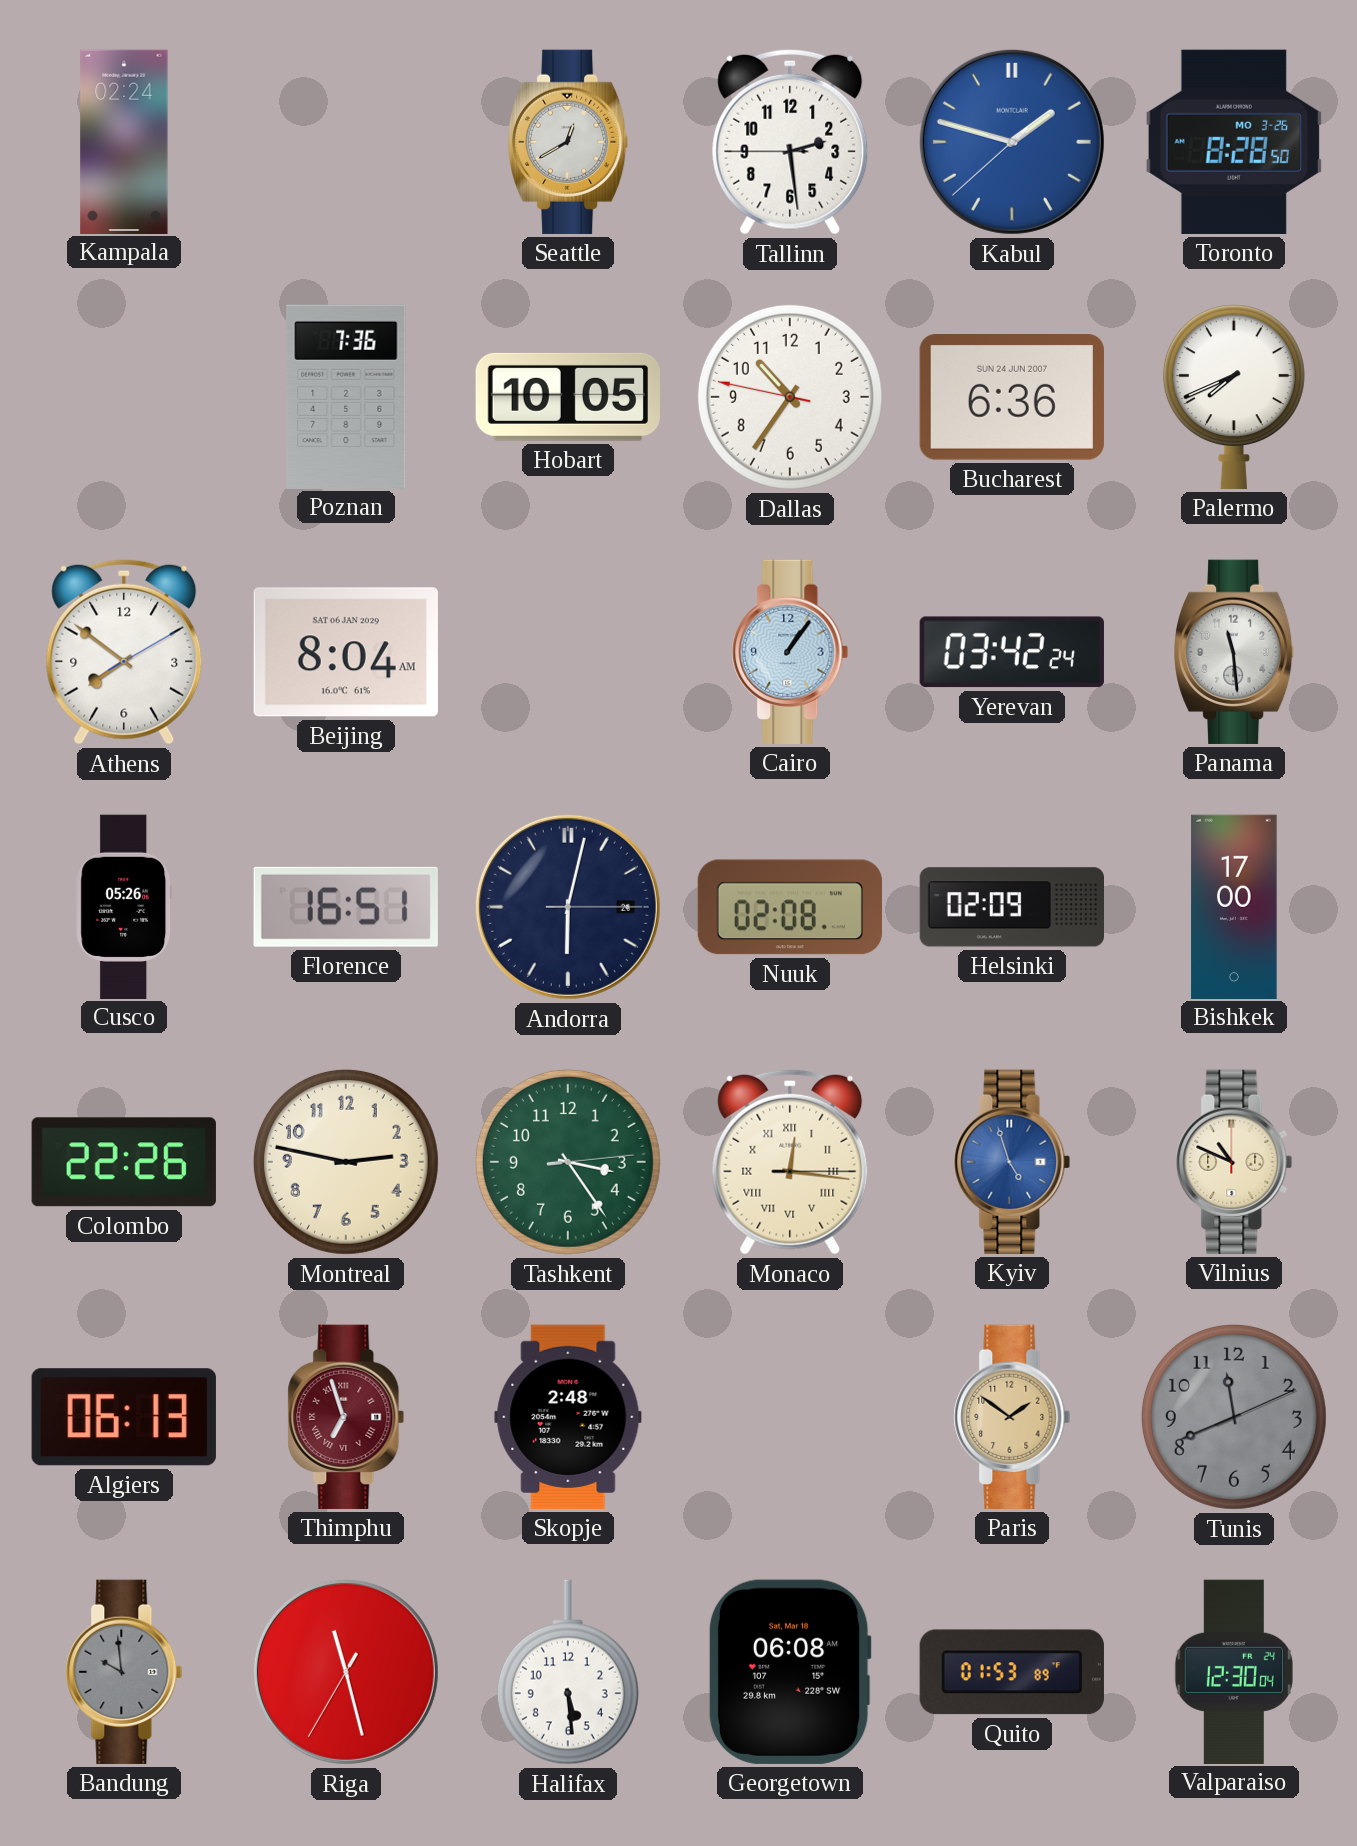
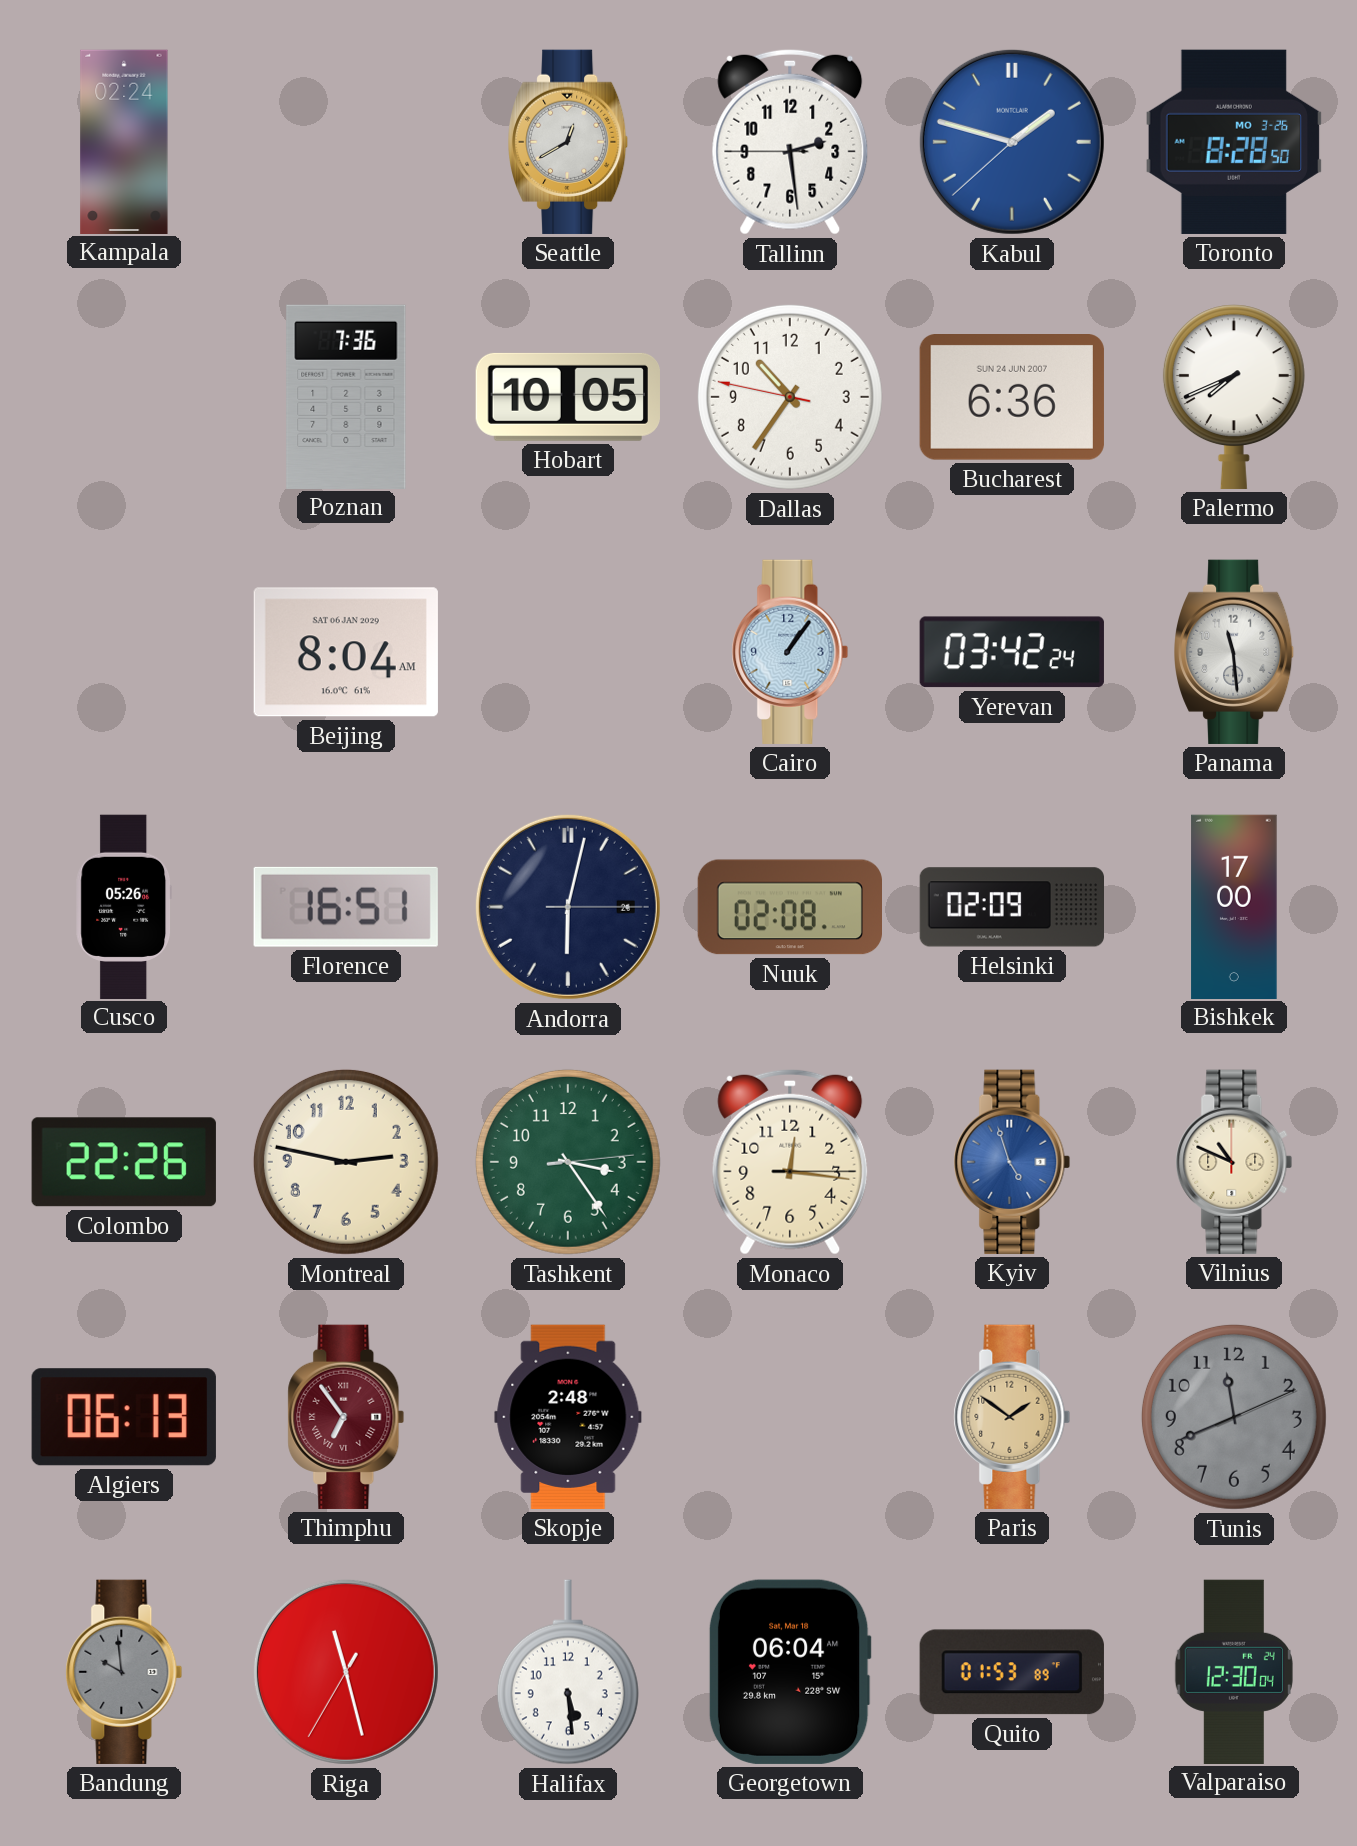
Athens: 7:51 -> none (124, 652)
Monaco numerals: Roman -> Arabic (790, 1162)
Thimphu: 6:57 -> 6:54 (346, 1417)
Georgetown: 06:08 -> 06:04 (790, 1672)
